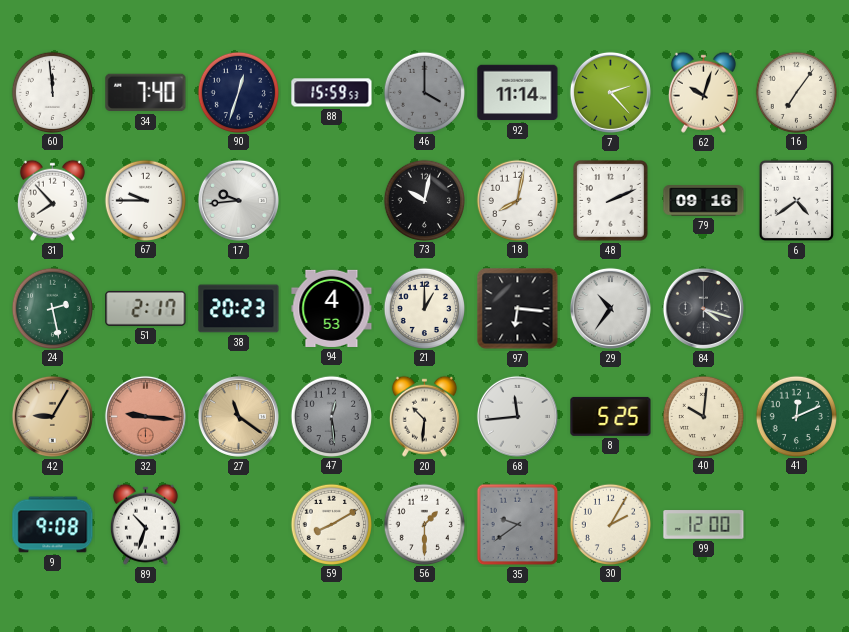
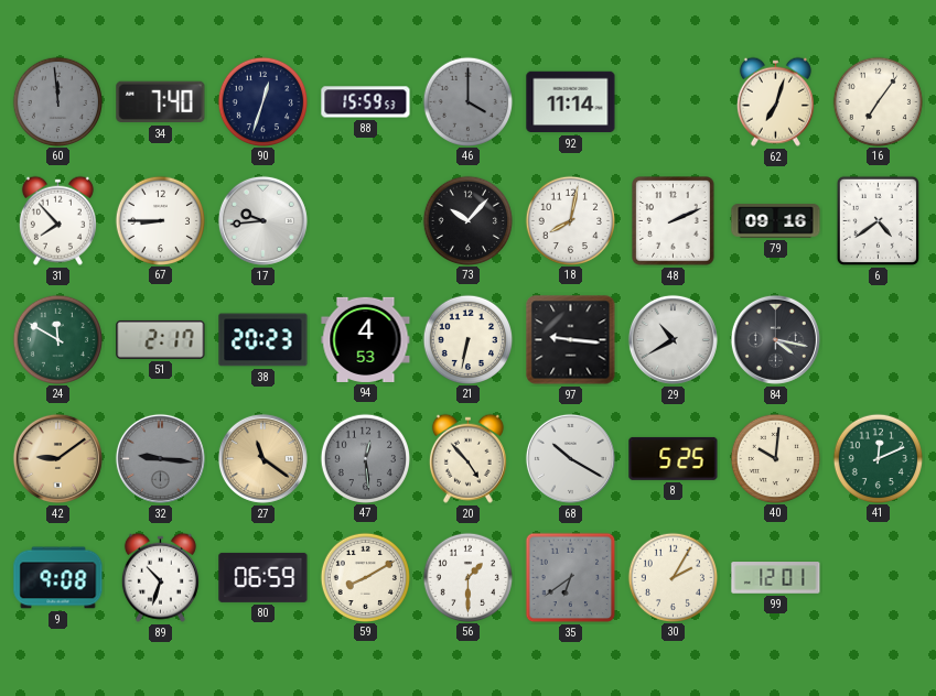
60 dial: white -> grey (57, 101)
7: 2:23 -> none (610, 92)
62: 10:03 -> 7:03 (775, 101)
67: 9:45 -> 8:45 (160, 220)
73: 10:02 -> 10:07 (467, 220)
24: 2:28 -> 11:50 (57, 339)
21: 1:00 -> 6:32 (467, 339)
97: 6:16 -> 9:16 (571, 340)
29: 10:36 -> 10:40 (673, 339)
84: 4:18 -> 4:17 (775, 339)
42: 9:05 -> 9:09 (57, 458)
32 dial: salmon -> grey (160, 458)
20: 10:31 -> 4:53 (467, 458)
68: 11:44 -> 10:20 (570, 458)
80: none -> 06:59 (263, 577)
35: 9:39 -> 6:39 (571, 578)
99: 12:00 -> 12:01 (776, 578)
